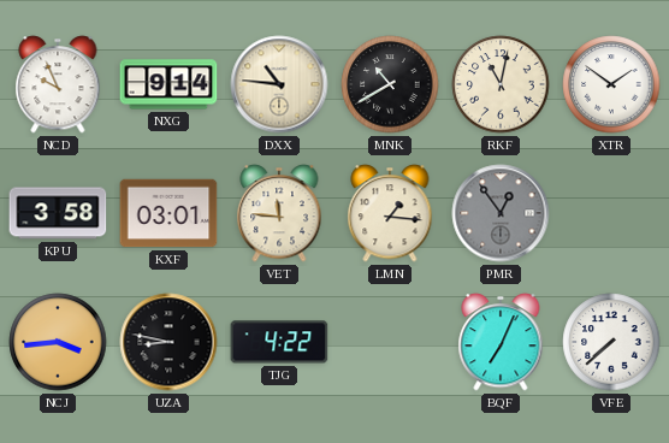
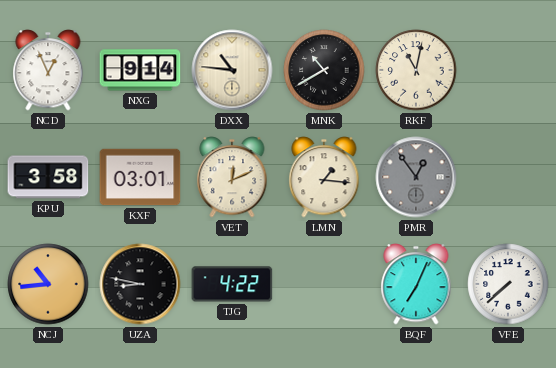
NCD: 9:56 -> 12:56 (48, 70)
XTR: 1:51 -> none (611, 84)
VET: 11:46 -> 12:11 (232, 177)
NCJ: 3:44 -> 10:44 (48, 284)
